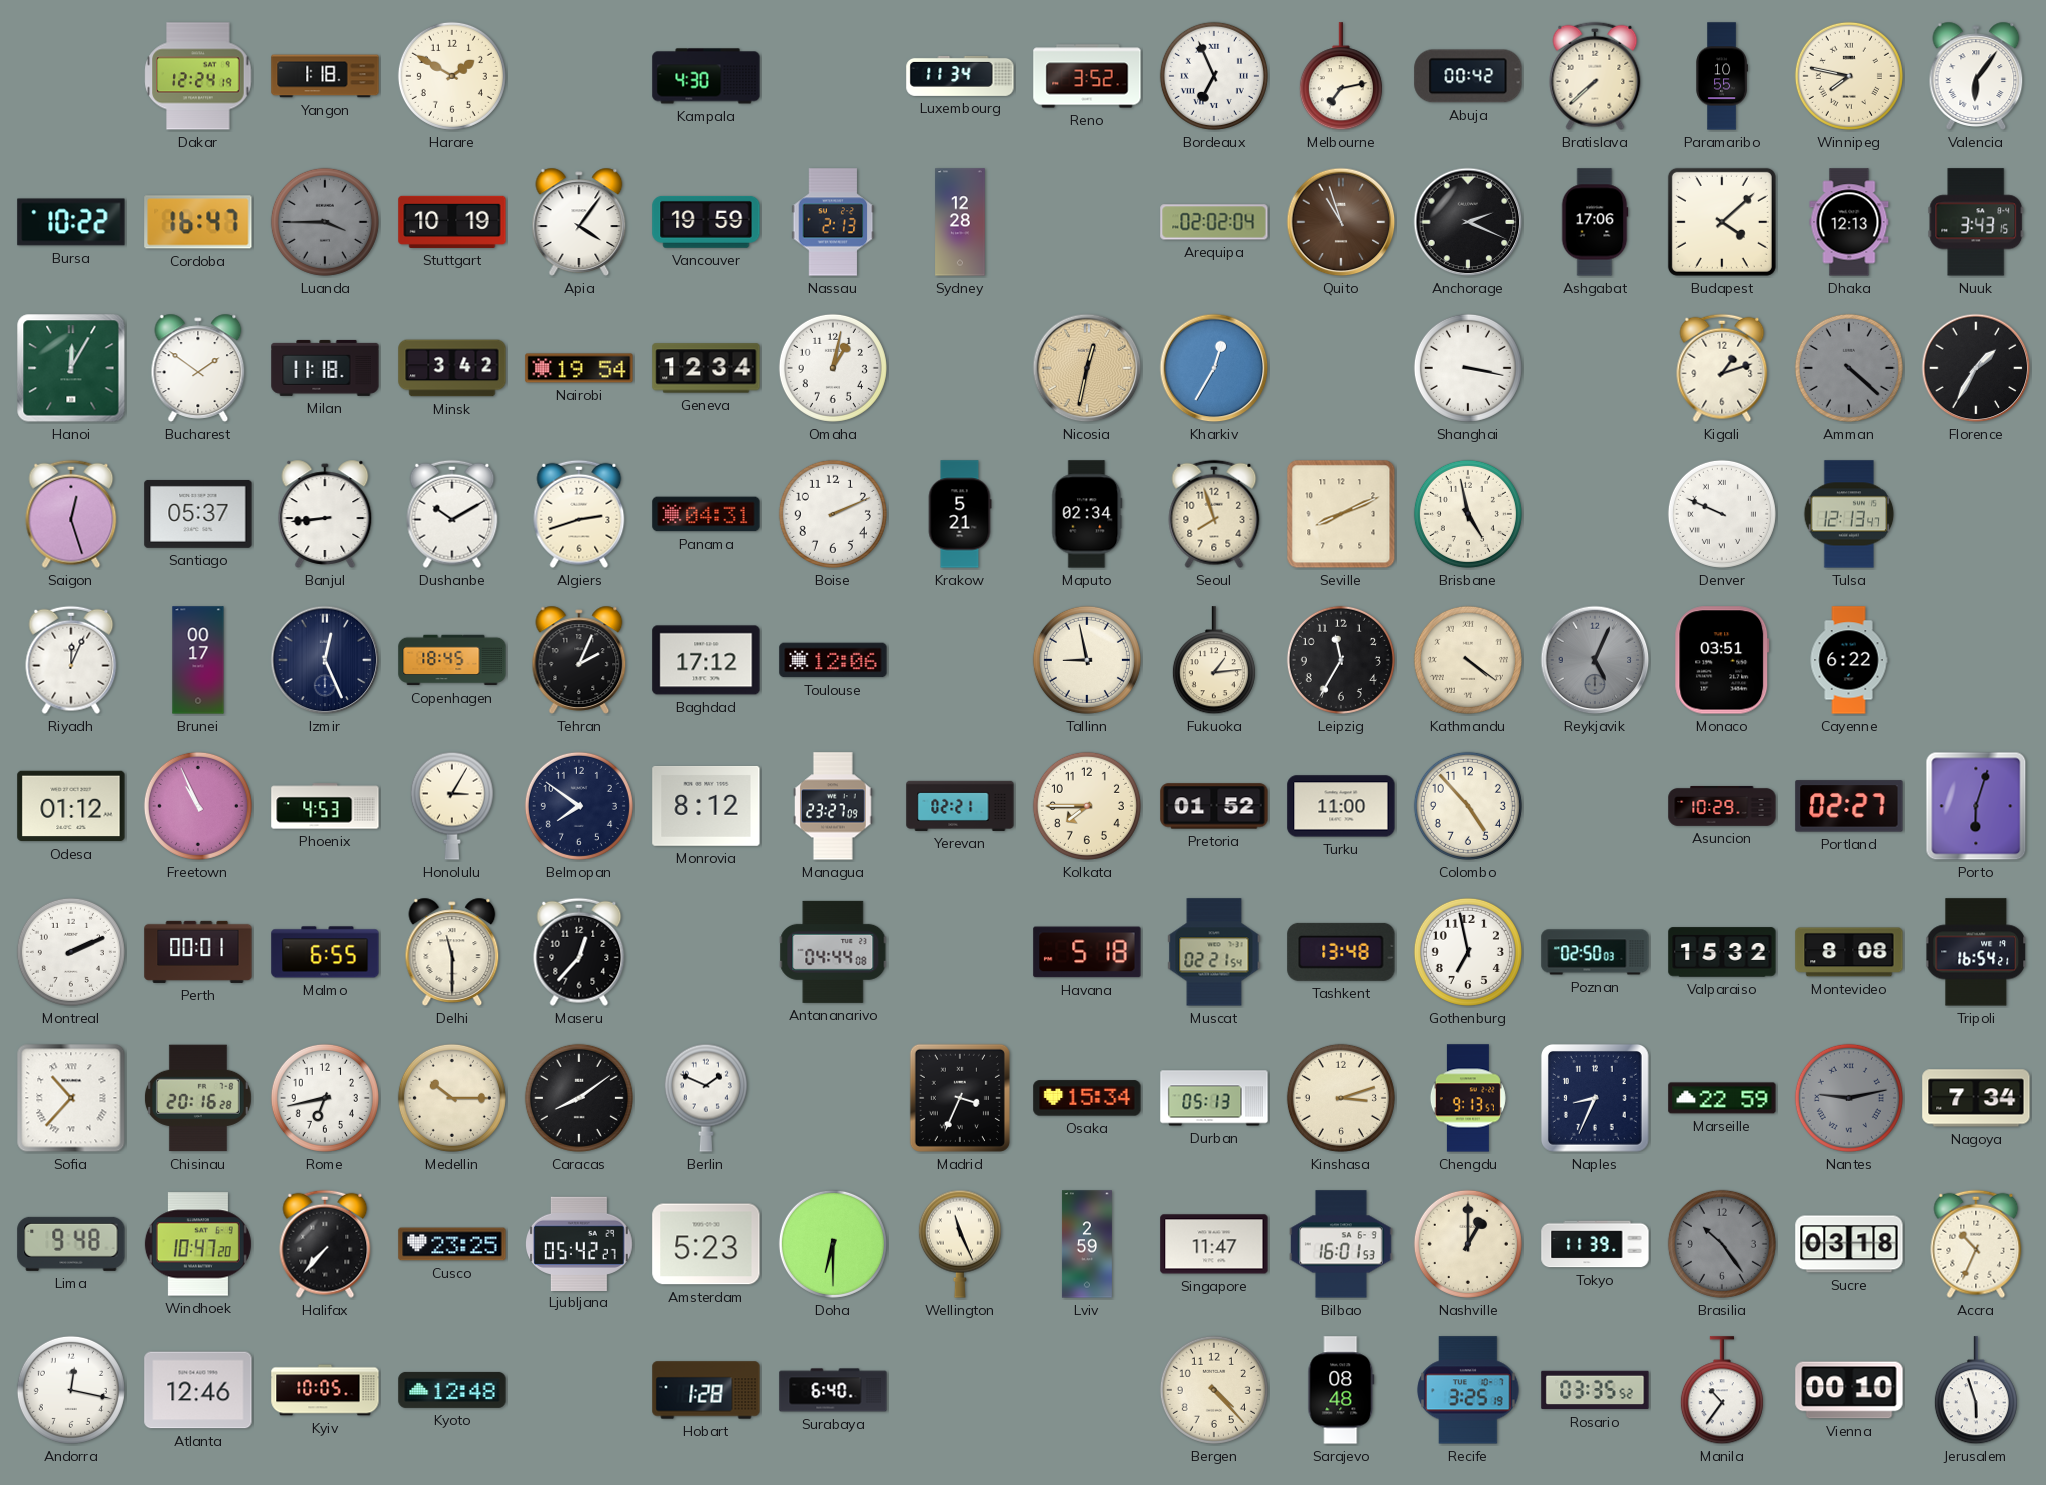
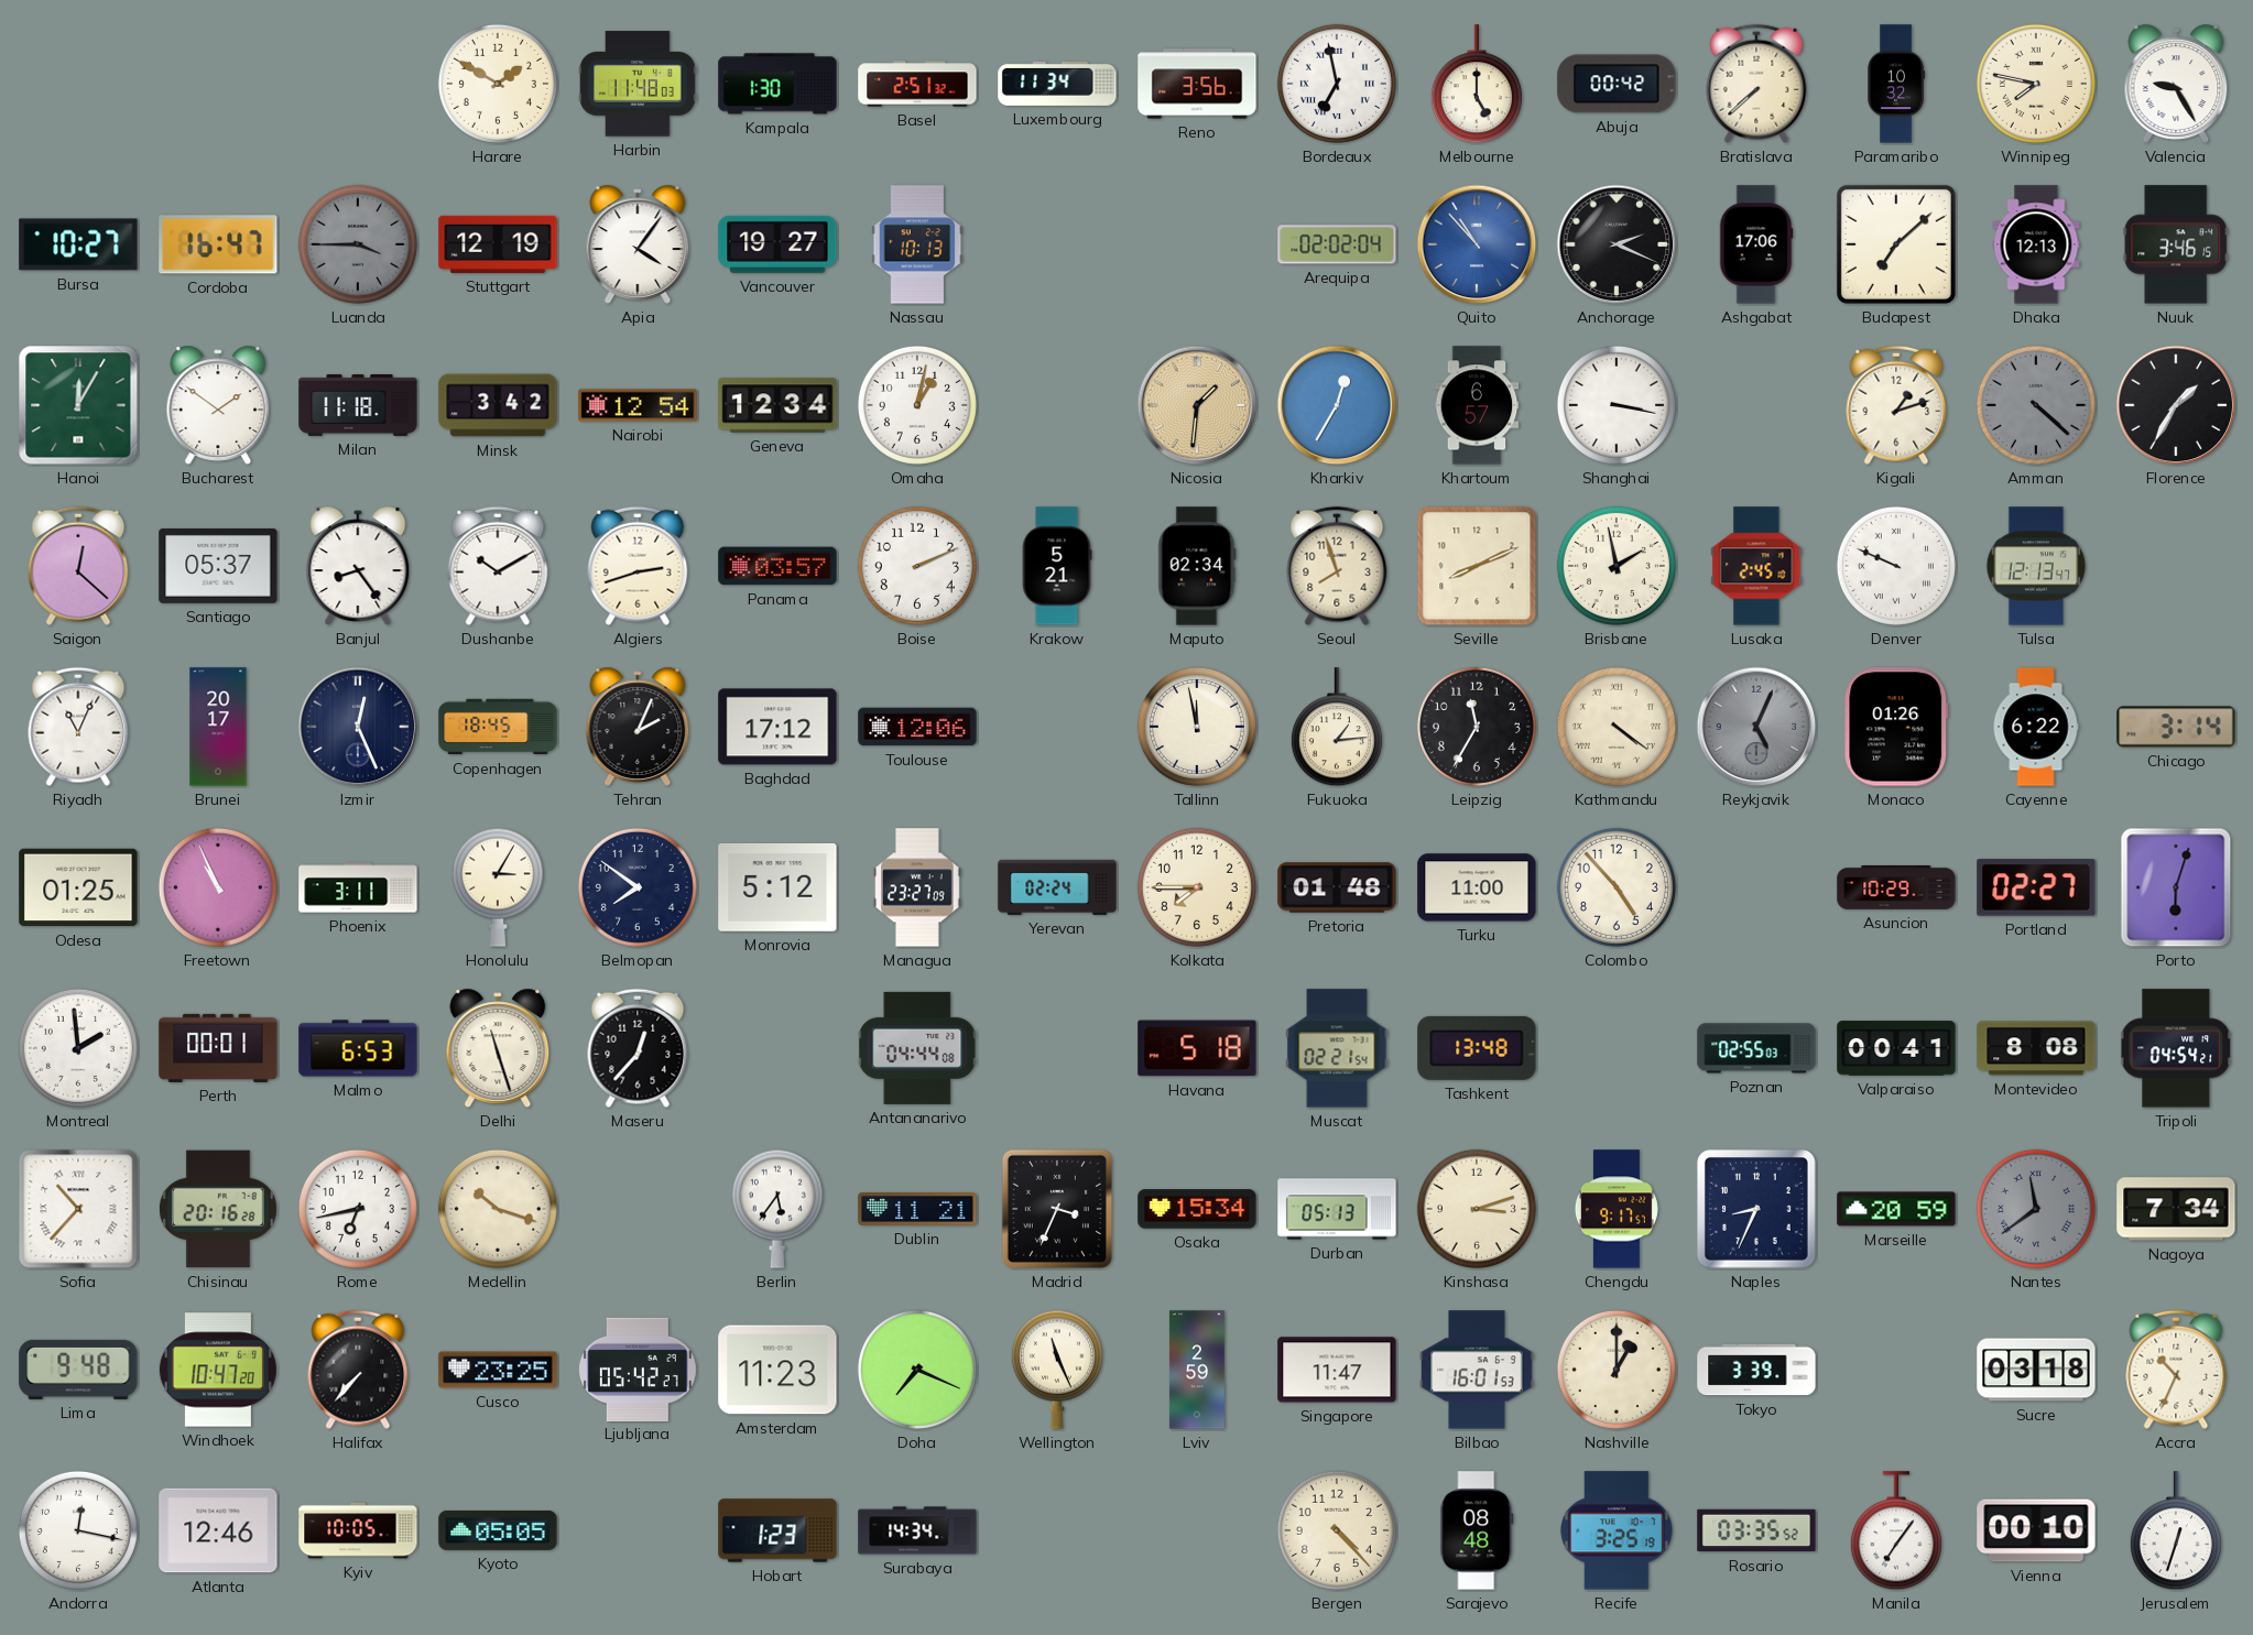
Dakar: 12:24 -> none (198, 76)
Yangon: 1:18 -> none (325, 76)
Harbin: none -> 11:48 (638, 84)
Kampala: 4:30 -> 1:30 (777, 84)
Basel: none -> 2:51 (917, 84)
Reno: 3:52 -> 3:56 (1197, 84)
Bordeaux: 6:56 -> 6:58 (1337, 84)
Melbourne: 7:13 -> 5:00 (1477, 85)
Paramaribo: 10:55 -> 10:32 (1895, 84)
Valencia: 6:06 -> 9:25 (2176, 84)
Bursa: 10:22 -> 10:27 (78, 244)
Stuttgart: 10:19 -> 12:19 (498, 244)
Vancouver: 19:59 -> 19:27 (777, 244)
Nassau: 2:13 -> 10:13 (917, 244)
Sydney: 12:28 -> none (960, 222)
Quito: 10:57 -> 10:53 (1477, 244)
Quito dial: brown -> blue (1477, 244)
Budapest: 4:08 -> 7:08 (1896, 244)
Nuuk: 3:43 -> 3:46 (2176, 244)
Nairobi: 19:54 -> 12:54 (638, 405)
Nicosia: 12:32 -> 1:31 (1197, 405)
Khartoum: none -> 6:57 (1477, 405)
Saigon: 12:27 -> 12:22 (78, 566)
Banjul: 8:44 -> 8:24 (358, 566)
Panama: 04:31 -> 03:57 (777, 566)
Brisbane: 4:58 -> 1:58 (1617, 566)
Lusaka: none -> 2:45 (1756, 566)
Riyadh: 12:04 -> 11:04 (78, 727)
Brunei: 00:17 -> 20:17 (218, 727)
Tallinn: 8:58 -> 11:58 (1197, 727)
Monaco: 03:51 -> 01:26 (1896, 727)
Chicago: none -> 3:14 (2176, 727)
Odesa: 01:12 -> 01:25 (78, 887)
Phoenix: 4:53 -> 3:11 (358, 887)
Monrovia: 8:12 -> 5:12 (777, 887)
Yerevan: 02:21 -> 02:24 (1057, 887)
Pretoria: 01:52 -> 01:48 (1337, 887)
Montreal: 2:11 -> 1:59 (78, 1048)
Malmo: 6:55 -> 6:53 (358, 1048)
Delhi: 11:30 -> 11:27 (498, 1048)
Gothenburg: 6:58 -> none (1468, 952)
Poznan: 02:50 -> 02:55 (1756, 1048)
Valparaiso: 15:32 -> 00:41 (1896, 1048)
Tripoli: 16:54 -> 04:54 (2177, 1048)
Medellin: 10:15 -> 10:18 (498, 1209)
Caracas: 8:09 -> none (579, 1098)
Berlin: 1:49 -> 5:36 (777, 1209)
Dublin: none -> 11:21 (917, 1209)
Chengdu: 9:13 -> 9:17 (1617, 1209)
Marseille: 22:59 -> 20:59 (1896, 1209)
Nantes: 9:13 -> 11:39 (2036, 1209)
Amsterdam: 5:23 -> 11:23 (777, 1370)
Doha: 6:30 -> 7:19 (917, 1370)
Tokyo: 11:39 -> 3:39 (1756, 1370)
Brasilia: 10:24 -> none (1722, 1244)
Kyoto: 12:48 -> 05:05 (498, 1530)
Hobart: 1:28 -> 1:23 (777, 1530)
Surabaya: 6:40 -> 14:34 (917, 1530)
Manila: 10:36 -> 7:06 (1896, 1532)
Jerusalem: 5:57 -> 12:33 (2176, 1532)
